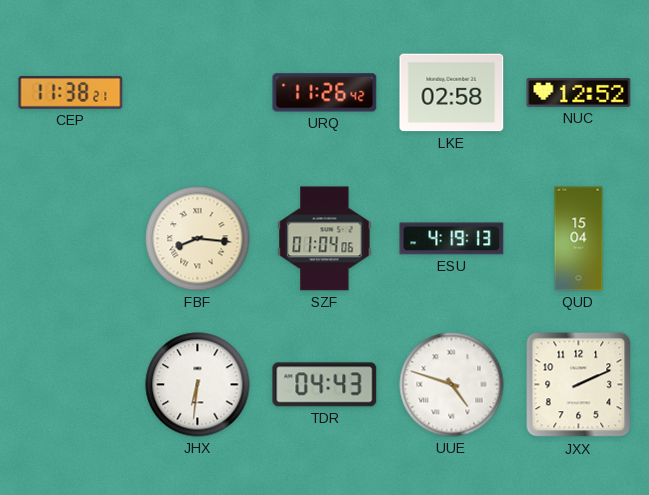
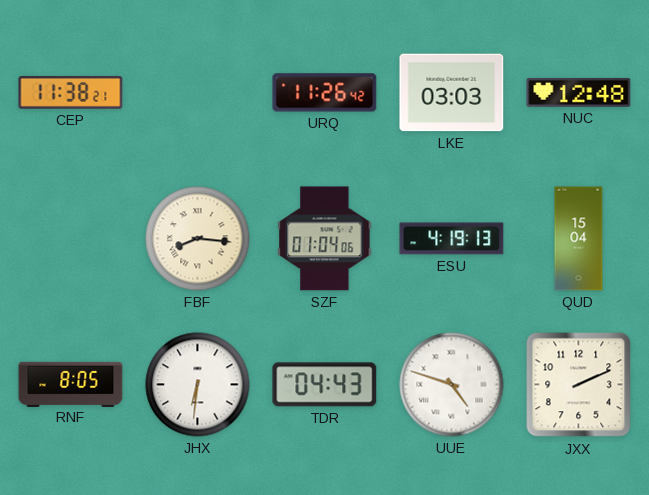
LKE: 02:58 -> 03:03 (452, 93)
NUC: 12:52 -> 12:48 (579, 93)
RNF: none -> 8:05 (71, 384)
